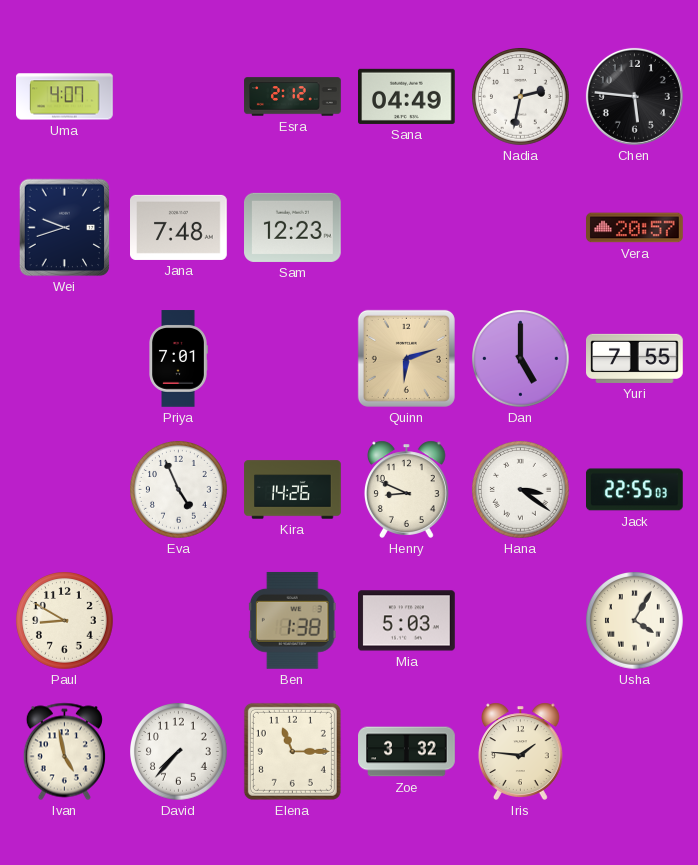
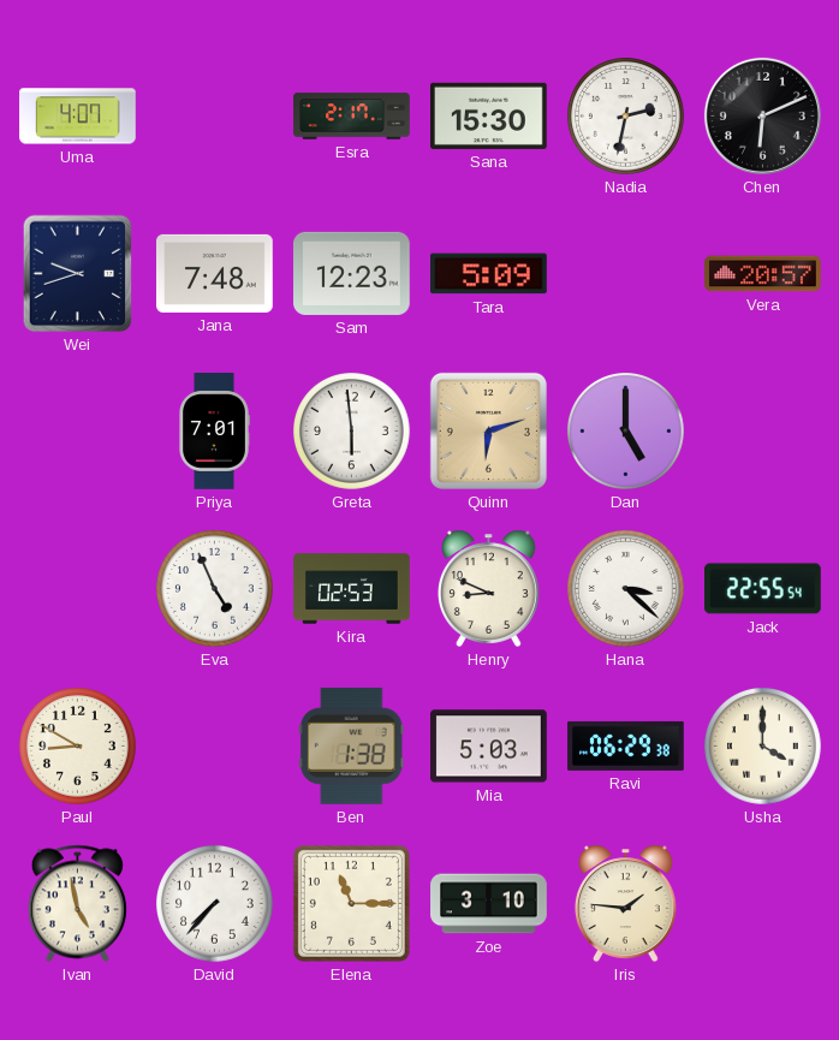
Esra: 2:12 -> 2:17 (352, 117)
Sana: 04:49 -> 15:30 (489, 115)
Chen: 5:46 -> 6:11 (762, 115)
Tara: none -> 5:09 (489, 274)
Greta: none -> 5:59 (352, 432)
Yuri: 7:55 -> none (635, 358)
Kira: 14:26 -> 02:53 (352, 589)
Hana: 3:21 -> 3:22 (626, 589)
Jack: 22:55:03 -> 22:55:54 (763, 589)
Ravi: none -> 06:29 (626, 745)
Usha: 4:05 -> 4:00 (763, 747)
Zoe: 3:32 -> 3:10 (489, 904)
